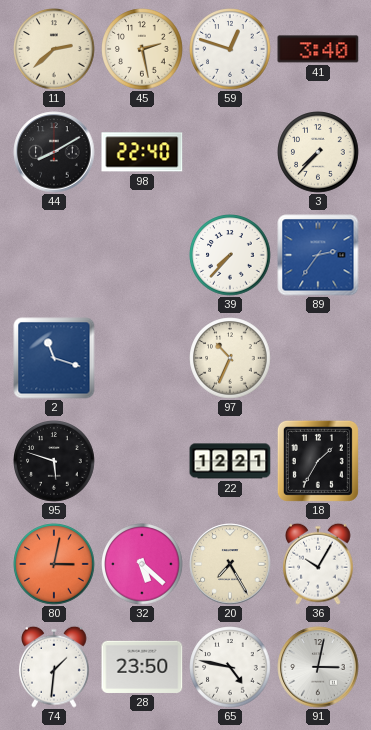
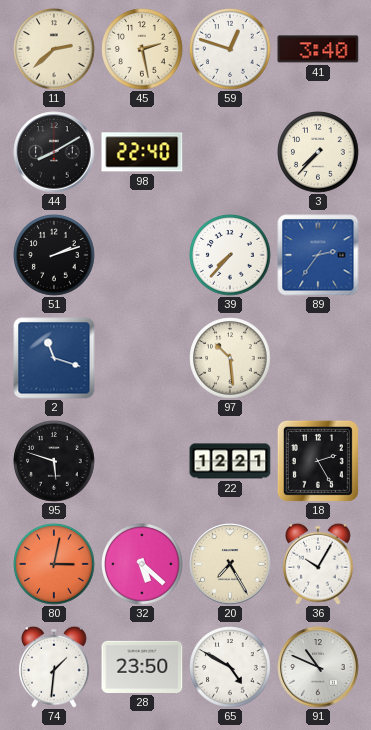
51: none -> 2:12 (54, 255)
97: 10:34 -> 10:29 (230, 358)
18: 1:35 -> 2:25 (318, 461)
65: 4:47 -> 4:50 (230, 667)
91: 3:02 -> 10:49 (318, 667)
